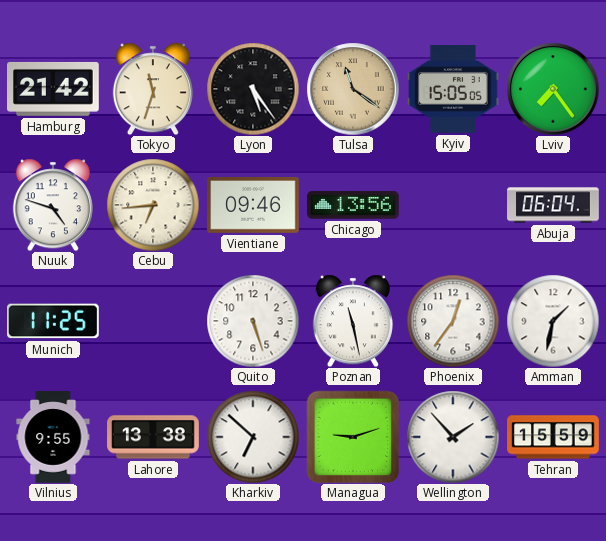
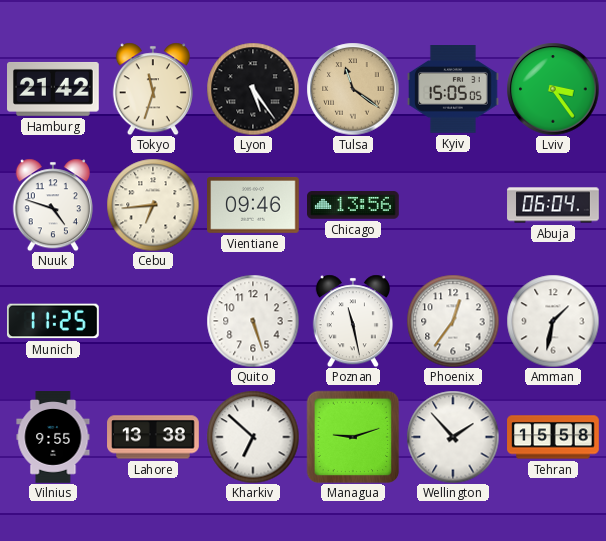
Lviv: 7:24 -> 3:24 (553, 89)
Tehran: 15:59 -> 15:58 (553, 437)
